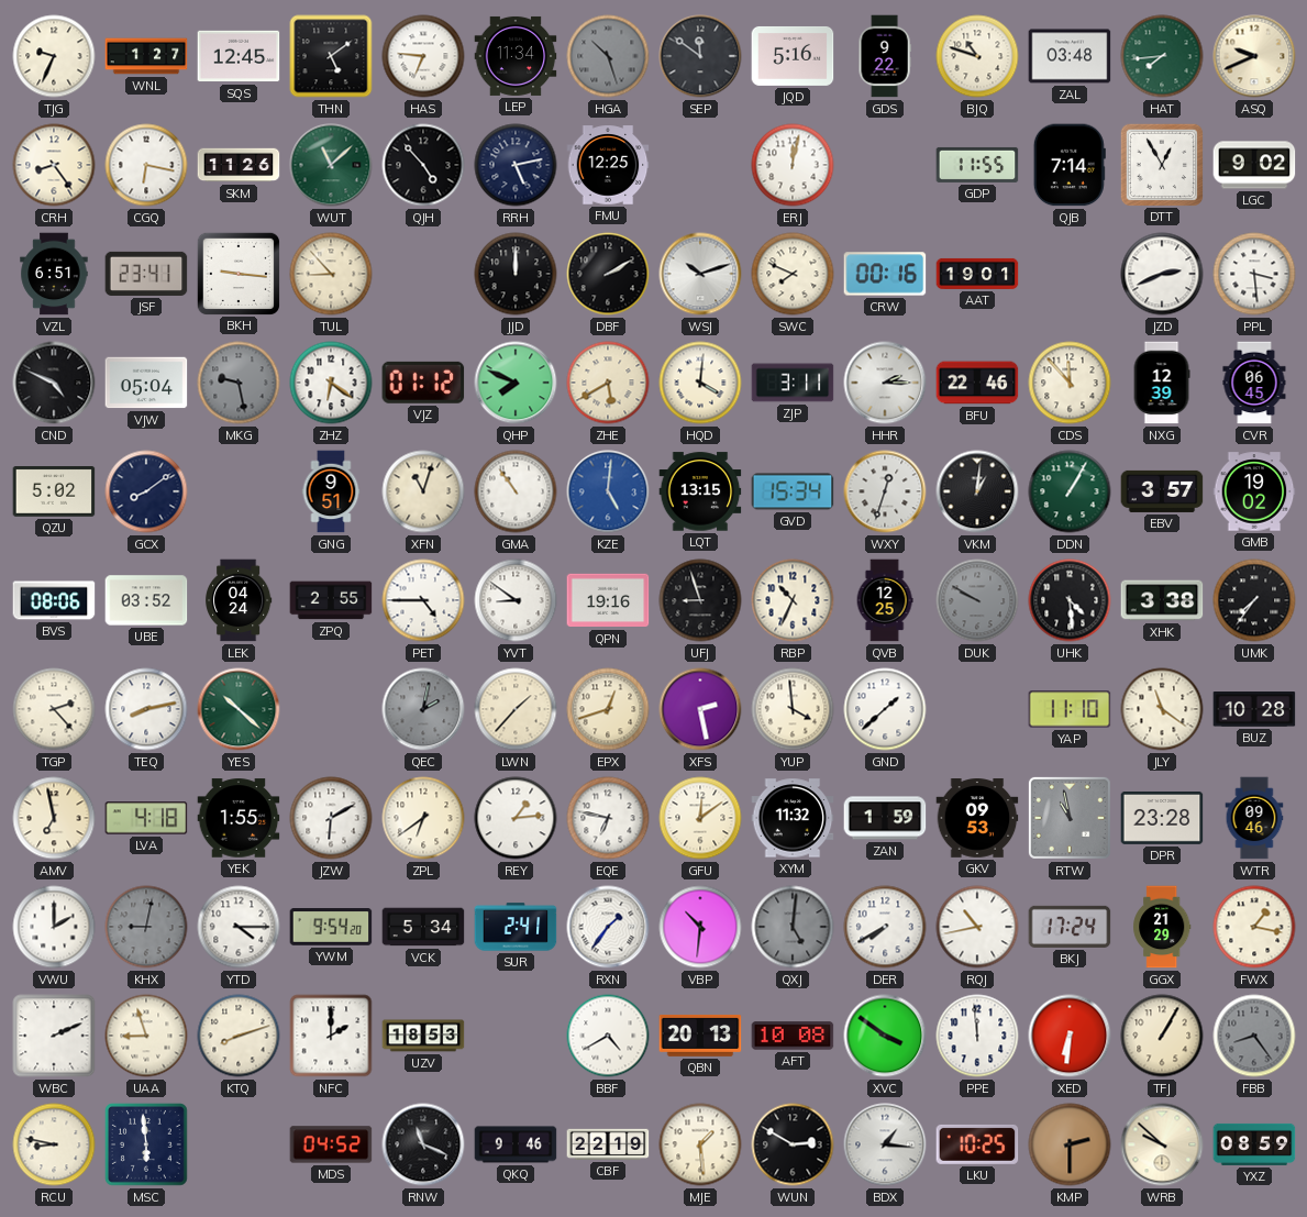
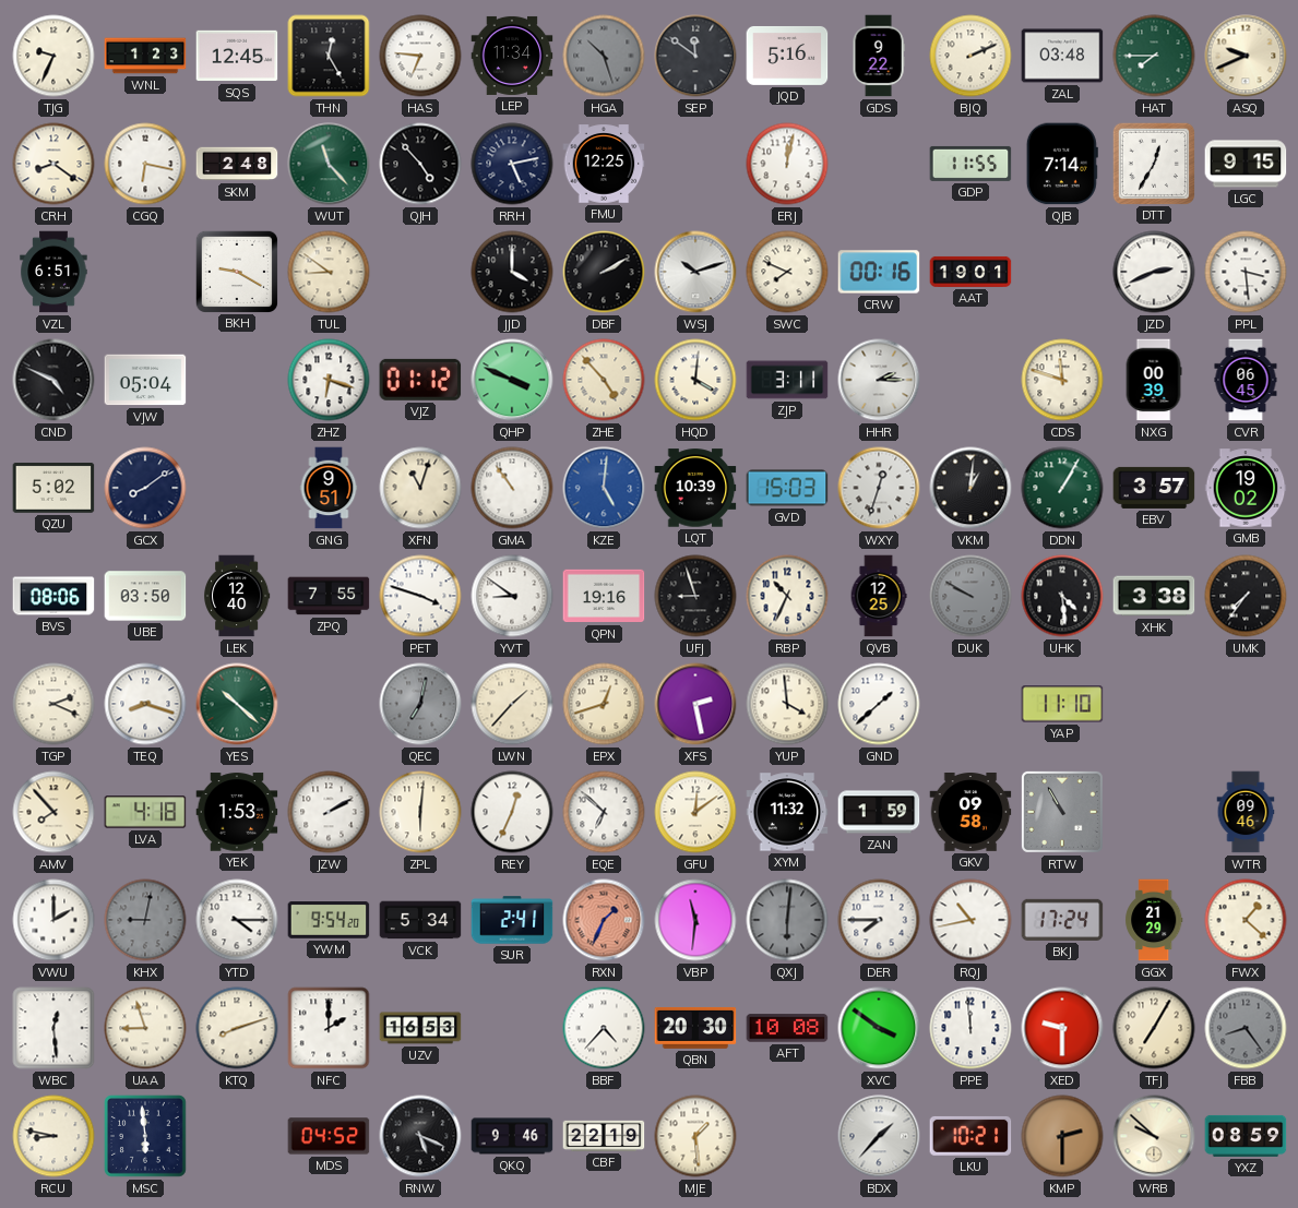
WNL: 1:27 -> 1:23 (145, 56)
THN: 5:09 -> 12:25 (329, 56)
BJQ: 10:48 -> 2:11 (970, 56)
HAT: 7:44 -> 7:45 (1154, 56)
CRH: 8:24 -> 8:21 (53, 164)
SKM: 11:26 -> 2:48 (237, 164)
WUT: 11:08 -> 11:23 (329, 164)
DTT: 12:55 -> 12:35 (1153, 163)
LGC: 9:02 -> 9:15 (1246, 164)
JSF: 23:41 -> none (146, 274)
BKH: 9:16 -> 9:20 (236, 271)
TUL: 8:53 -> 8:51 (329, 272)
JJD: 12:00 -> 4:00 (512, 272)
MKG: 9:28 -> none (239, 383)
ZHZ: 6:21 -> 6:18 (329, 380)
QHP: 7:49 -> 3:49 (512, 380)
ZHE: 5:40 -> 4:53 (604, 380)
BFU: 22:46 -> none (977, 383)
CDS: 11:53 -> 11:48 (1062, 380)
NXG: 12:39 -> 00:39 (1154, 380)
LQT: 13:15 -> 10:39 (695, 488)
GVD: 15:34 -> 15:03 (787, 488)
UBE: 03:52 -> 03:50 (145, 596)
LEK: 04:24 -> 12:40 (237, 596)
ZPQ: 2:55 -> 7:55 (329, 596)
PET: 4:45 -> 3:48 (420, 596)
TGP: 2:23 -> 2:19 (53, 704)
TEQ: 8:13 -> 8:18 (145, 704)
QEC: 2:02 -> 7:02 (420, 704)
JLY: 11:21 -> none (1162, 709)
BUZ: 10:28 -> none (1254, 710)
AMV: 6:58 -> 7:53 (53, 812)
YEK: 1:55 -> 1:53 (237, 812)
JZW: 6:10 -> 2:10 (329, 812)
ZPL: 6:39 -> 6:01 (420, 812)
REY: 1:14 -> 12:34 (512, 812)
EQE: 6:47 -> 6:52 (604, 812)
GKV: 09:53 -> 09:58 (970, 813)
RTW: 10:58 -> 10:55 (1062, 812)
DPR: 23:28 -> none (1162, 818)
RXN: 1:36 -> 1:34 (604, 920)
RXN dial: white -> salmon (604, 920)
VBP: 10:31 -> 11:31 (695, 920)
QXJ: 5:01 -> 6:01 (787, 920)
DER: 7:40 -> 7:45 (879, 920)
FWX: 1:17 -> 1:22 (1246, 920)
WBC: 2:11 -> 12:29 (53, 1028)
UZV: 18:53 -> 16:53 (420, 1028)
BBF: 4:40 -> 4:37 (604, 1028)
QBN: 20:13 -> 20:30 (695, 1028)
XED: 6:31 -> 9:30 (1062, 1028)
TFJ: 1:05 -> 7:05 (1154, 1028)
RNW: 11:19 -> 5:19 (420, 1136)
WUN: 2:50 -> none (793, 1144)
BDX: 1:16 -> 1:37 (879, 1136)
LKU: 10:25 -> 10:21 (970, 1136)
